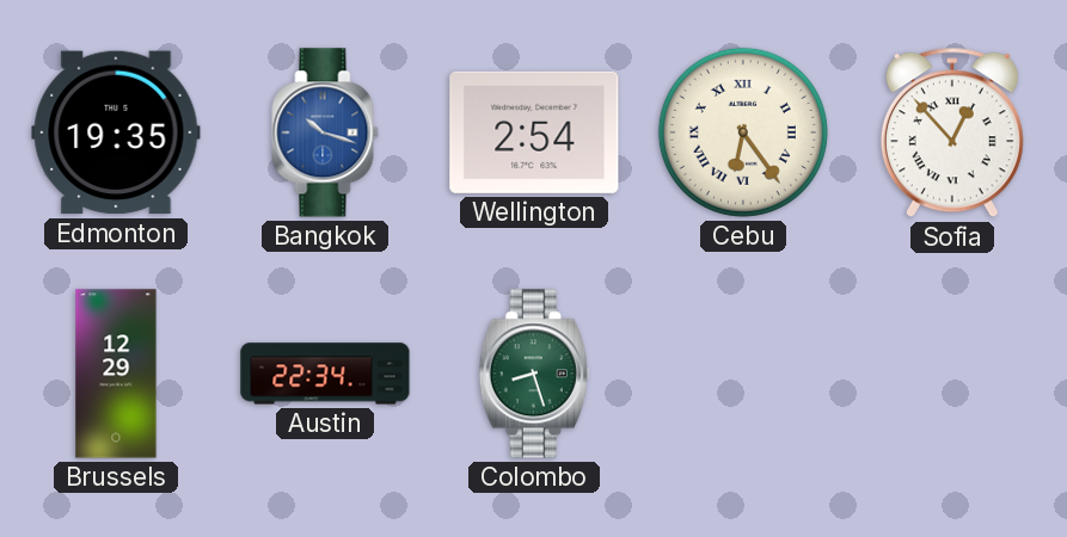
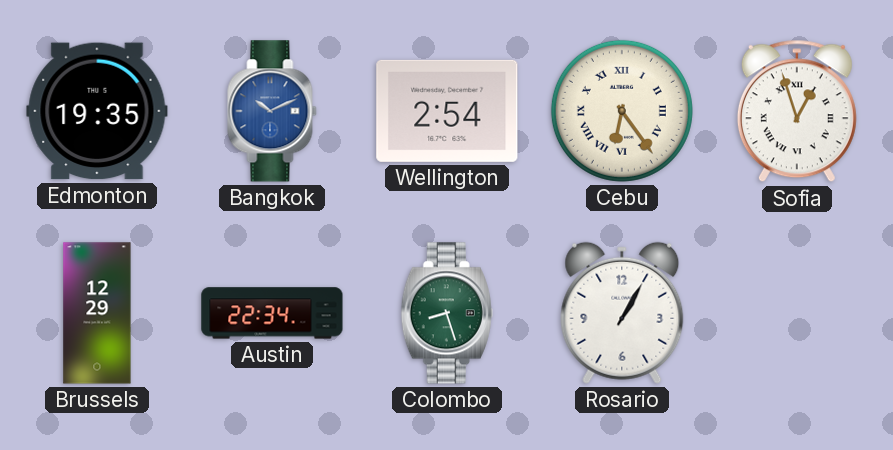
Bangkok: 10:18 -> 10:11 (272, 111)
Sofia: 12:53 -> 12:57 (797, 111)
Rosario: none -> 1:05 (622, 313)
